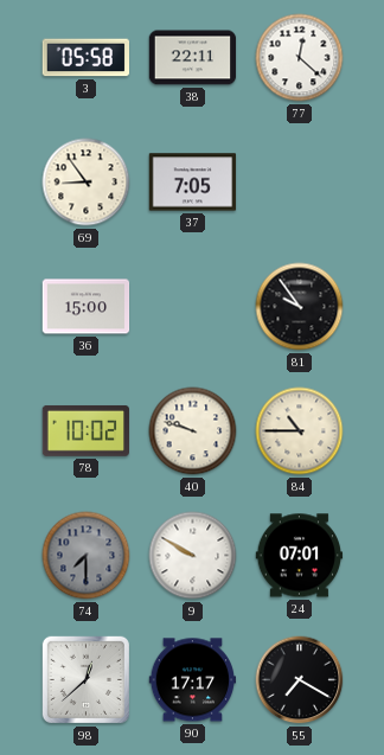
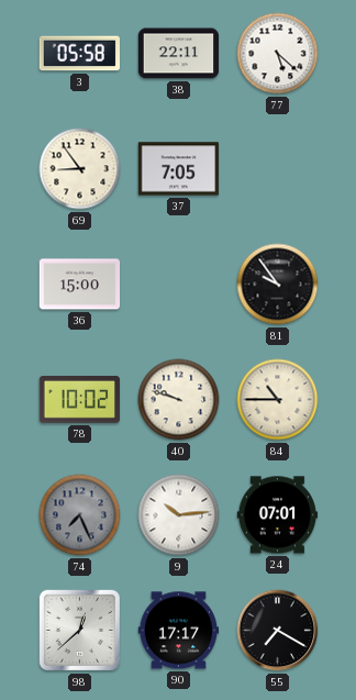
77: 12:22 -> 5:22 (278, 54)
74: 7:30 -> 7:26 (80, 515)
9: 9:50 -> 10:14 (179, 515)
